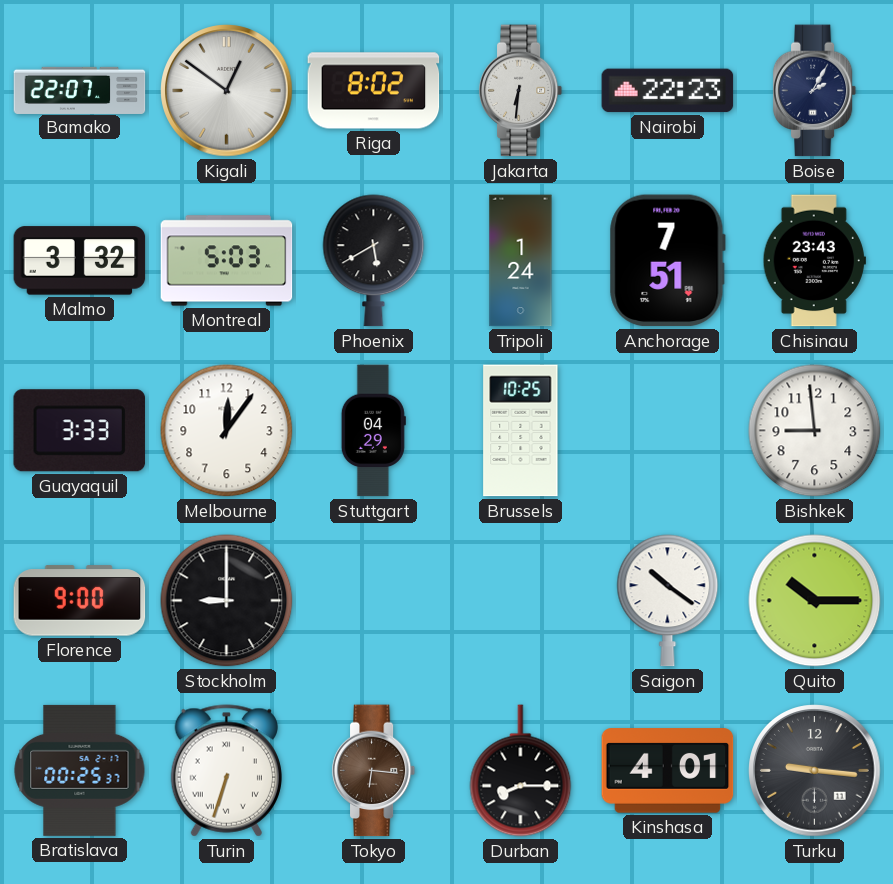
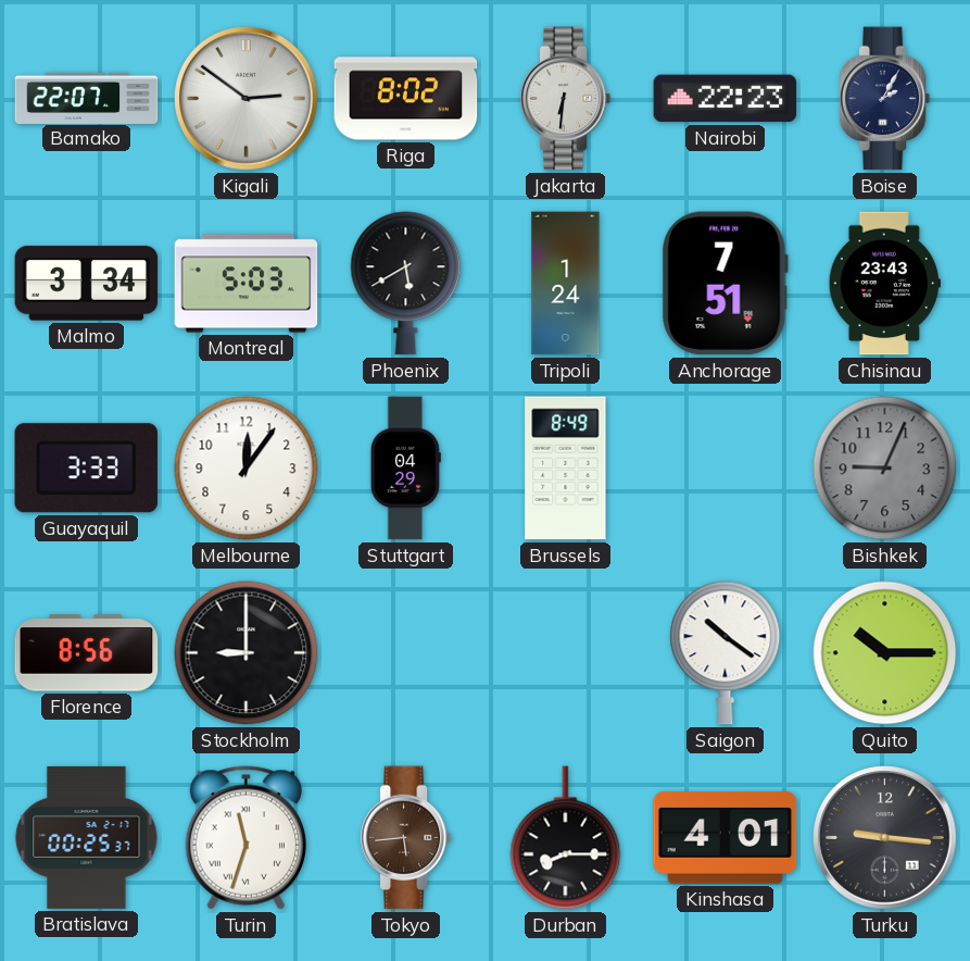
Kigali: 12:51 -> 2:51 (247, 99)
Malmo: 3:32 -> 3:34 (87, 284)
Brussels: 10:25 -> 8:49 (566, 469)
Bishkek: 8:59 -> 9:04 (885, 469)
Bishkek dial: white -> grey (885, 469)
Florence: 9:00 -> 8:56 (87, 653)
Turin: 6:33 -> 11:33 (245, 838)
Tokyo: 6:16 -> 5:44 (406, 838)
